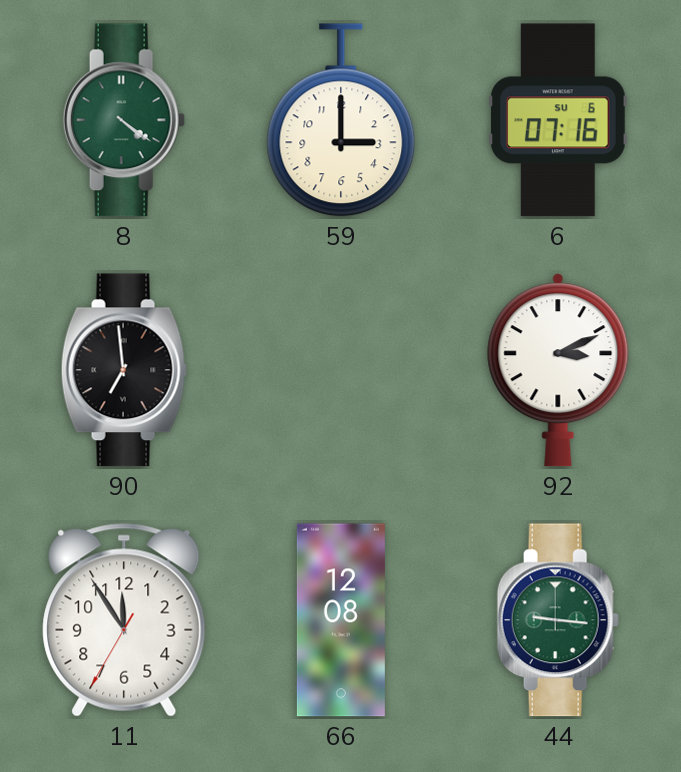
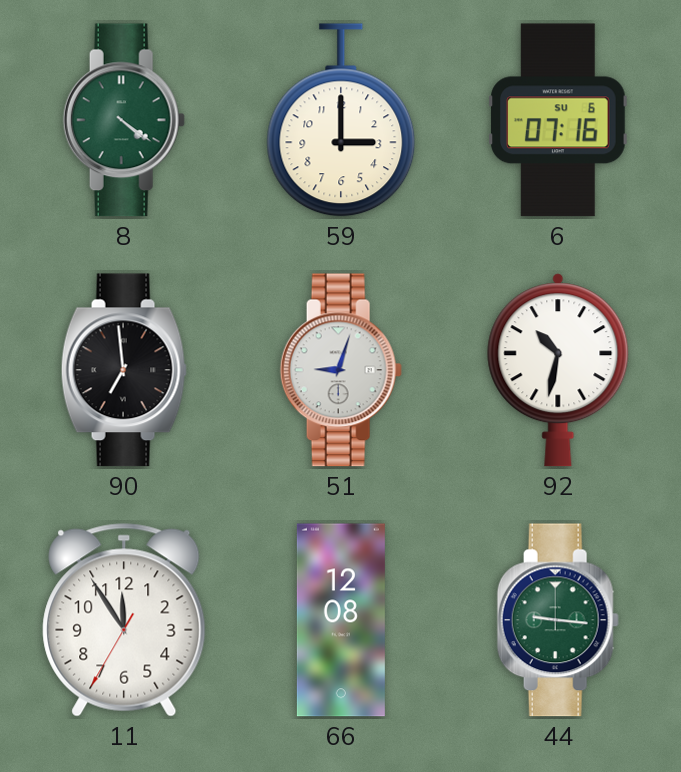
51: none -> 9:03 (341, 370)
92: 3:11 -> 10:32 (558, 370)
